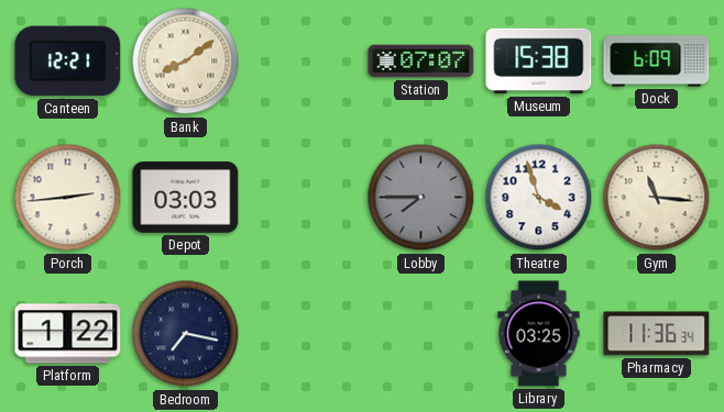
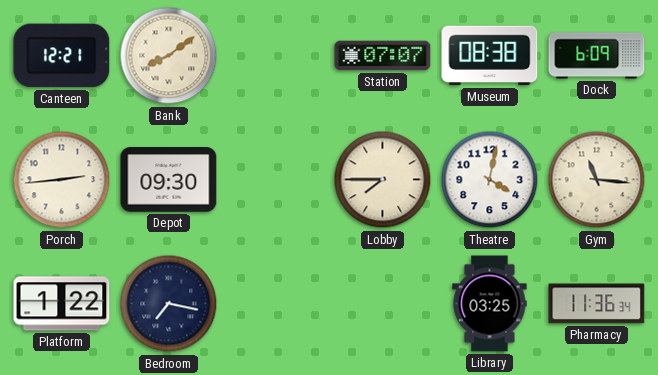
Museum: 15:38 -> 08:38 (490, 56)
Depot: 03:03 -> 09:30 (169, 180)
Lobby dial: grey -> cream (383, 180)
Theatre: 3:57 -> 4:02 (490, 180)
